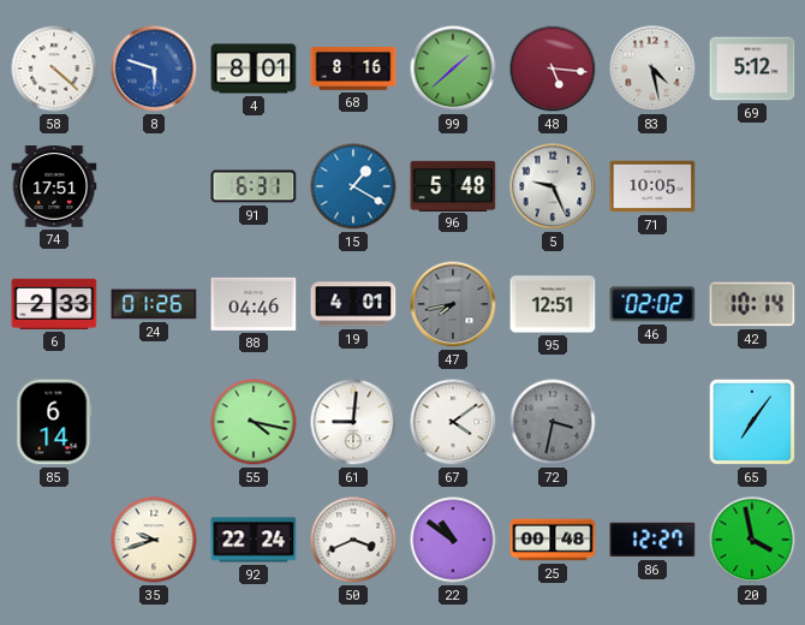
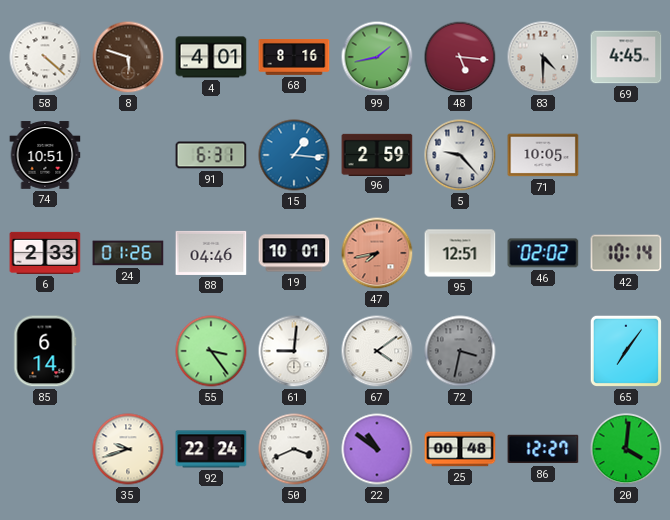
8 dial: blue -> brown (128, 57)
4: 8:01 -> 4:01 (211, 57)
99: 1:38 -> 1:43 (377, 57)
83: 4:28 -> 4:30 (543, 57)
69: 5:12 -> 4:45 (626, 57)
74: 17:51 -> 10:51 (45, 155)
15: 1:20 -> 1:16 (294, 155)
96: 5:48 -> 2:59 (377, 154)
5: 9:26 -> 9:23 (460, 155)
19: 4:01 -> 10:01 (294, 253)
47 dial: grey -> salmon (377, 253)
55: 4:17 -> 3:24 (211, 351)
20: 3:58 -> 4:01 (626, 449)
